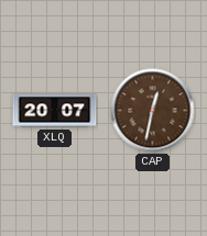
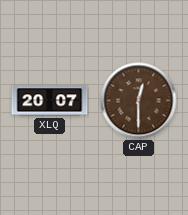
CAP: 12:32 -> 12:30 (139, 101)
